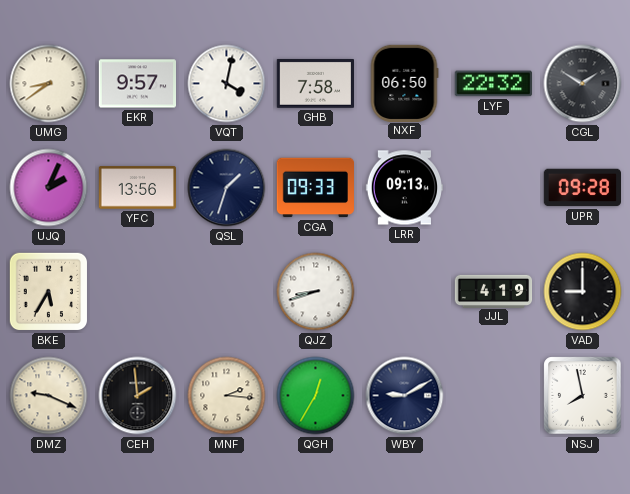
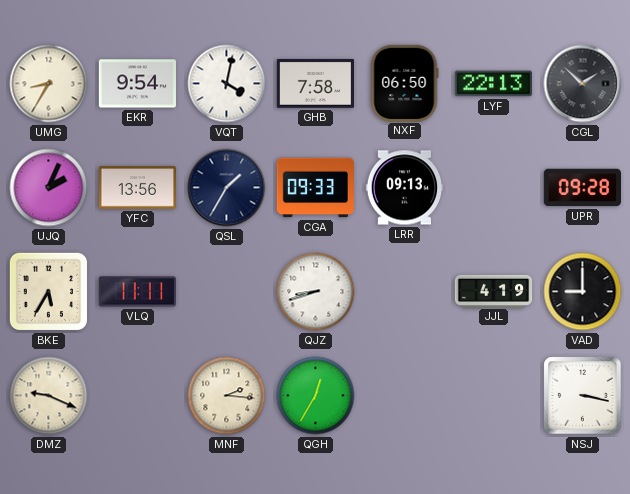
UMG: 8:39 -> 8:35 (49, 84)
EKR: 9:57 -> 9:54 (137, 84)
LYF: 22:32 -> 22:13 (493, 84)
CGL: 1:50 -> 1:52 (583, 84)
QSL: 1:33 -> 1:35 (227, 188)
VLQ: none -> 11:11 (137, 292)
CEH: 1:59 -> none (138, 396)
WBY: 9:10 -> none (405, 396)
NSJ: 7:58 -> 3:17 (583, 396)
